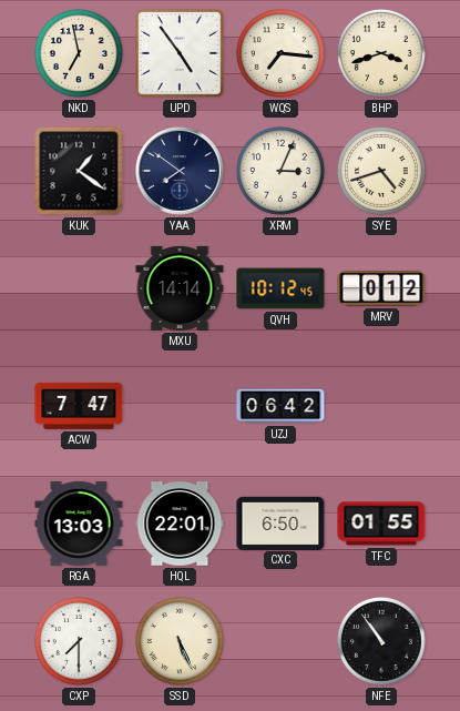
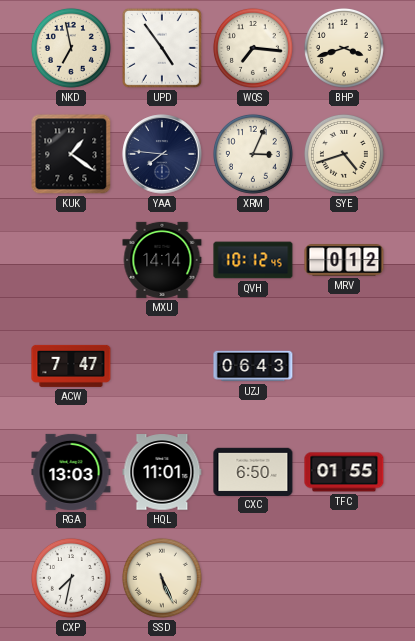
YAA: 7:51 -> 7:46 (162, 154)
UZJ: 06:42 -> 06:43 (253, 366)
HQL: 22:01 -> 11:01 (162, 472)
CXP: 7:30 -> 7:32 (71, 578)
NFE: 10:54 -> none (381, 641)
